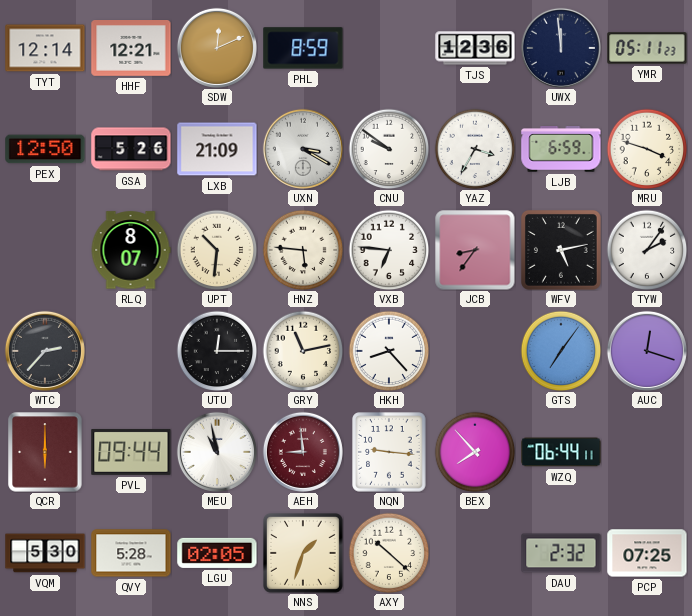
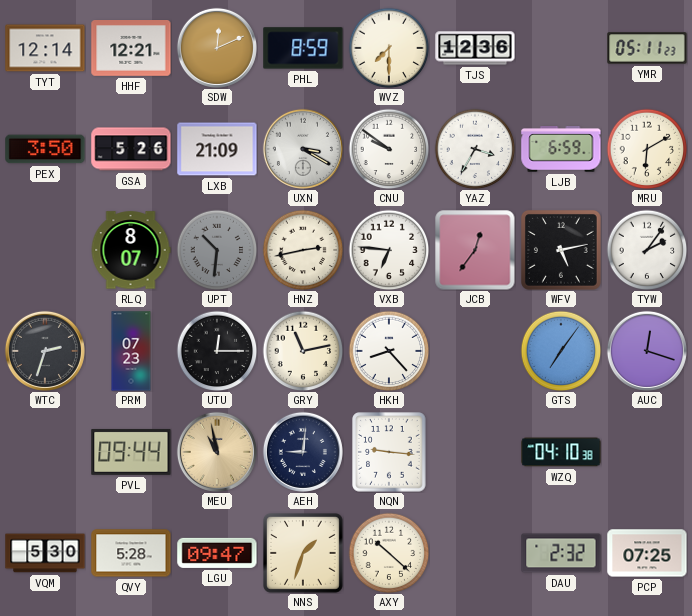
WVZ: none -> 7:30 (389, 48)
UWX: 11:59 -> none (561, 48)
PEX: 12:50 -> 3:50 (45, 149)
MRU: 3:48 -> 6:10 (647, 149)
UPT dial: cream -> grey (217, 250)
HNZ: 5:46 -> 2:43 (303, 250)
JCB: 8:36 -> 12:36 (475, 250)
WTC: 2:37 -> 2:33 (45, 351)
PRM: none -> 07:23 (131, 351)
QCR: 6:00 -> none (45, 452)
MEU dial: white -> champagne (217, 452)
AEH: 8:59 -> 9:01 (303, 452)
AEH dial: burgundy -> navy (303, 452)
BEX: 7:53 -> none (475, 452)
WZQ: 06:44 -> 04:10 (561, 452)
LGU: 02:05 -> 09:47 (217, 553)
